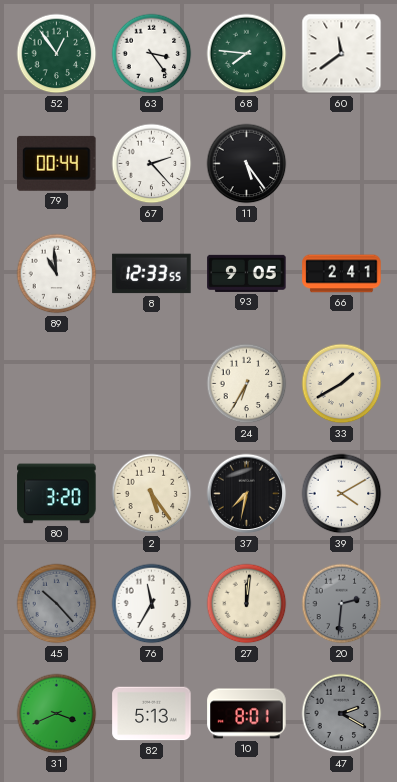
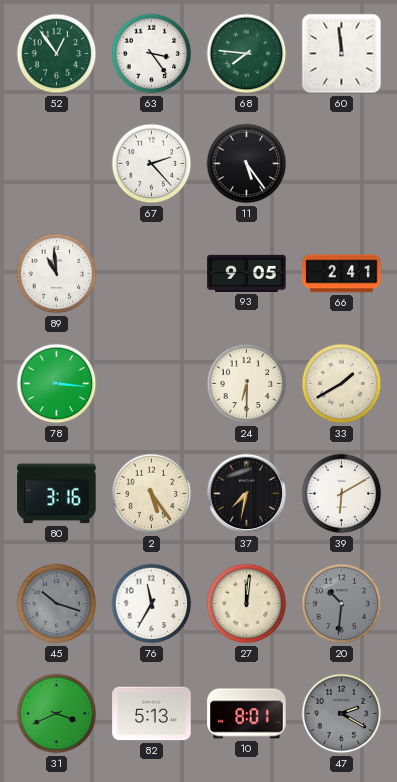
60: 11:39 -> 11:59 (342, 54)
79: 00:44 -> none (57, 163)
8: 12:33 -> none (152, 274)
78: none -> 3:16 (57, 384)
24: 6:35 -> 6:30 (247, 384)
80: 3:20 -> 3:16 (57, 494)
39: 4:10 -> 6:10 (342, 494)
45: 10:23 -> 10:18 (57, 604)
20: 2:31 -> 10:31 (342, 604)
